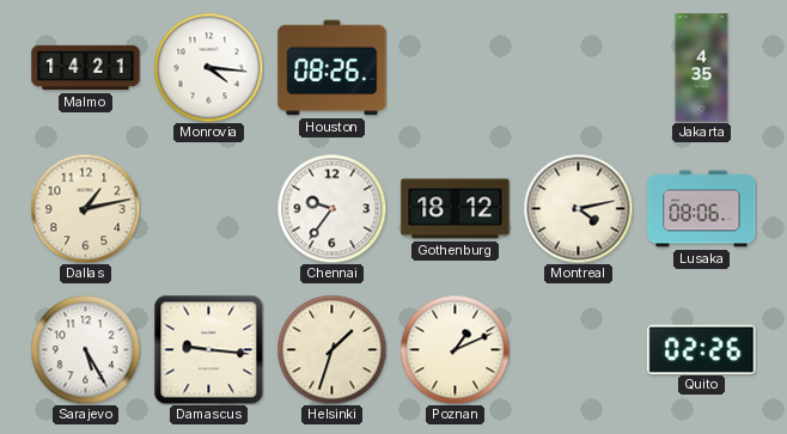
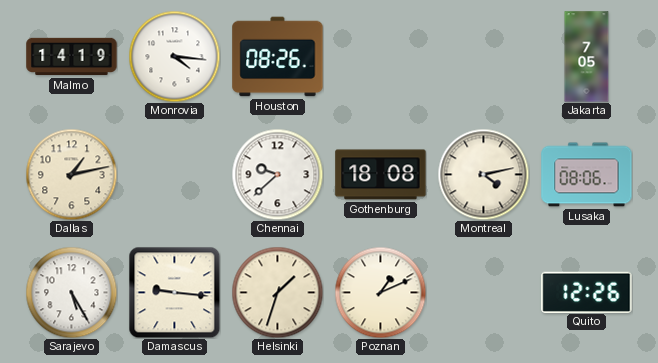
Malmo: 14:21 -> 14:19 (72, 57)
Jakarta: 4:35 -> 7:05 (587, 57)
Chennai: 9:36 -> 9:38 (277, 174)
Gothenburg: 18:12 -> 18:08 (381, 175)
Quito: 02:26 -> 12:26 (587, 292)
